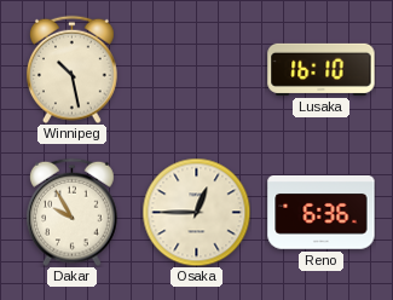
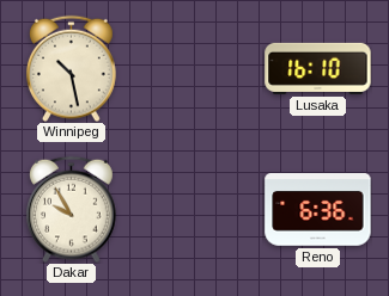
Osaka: 12:45 -> none (196, 212)
